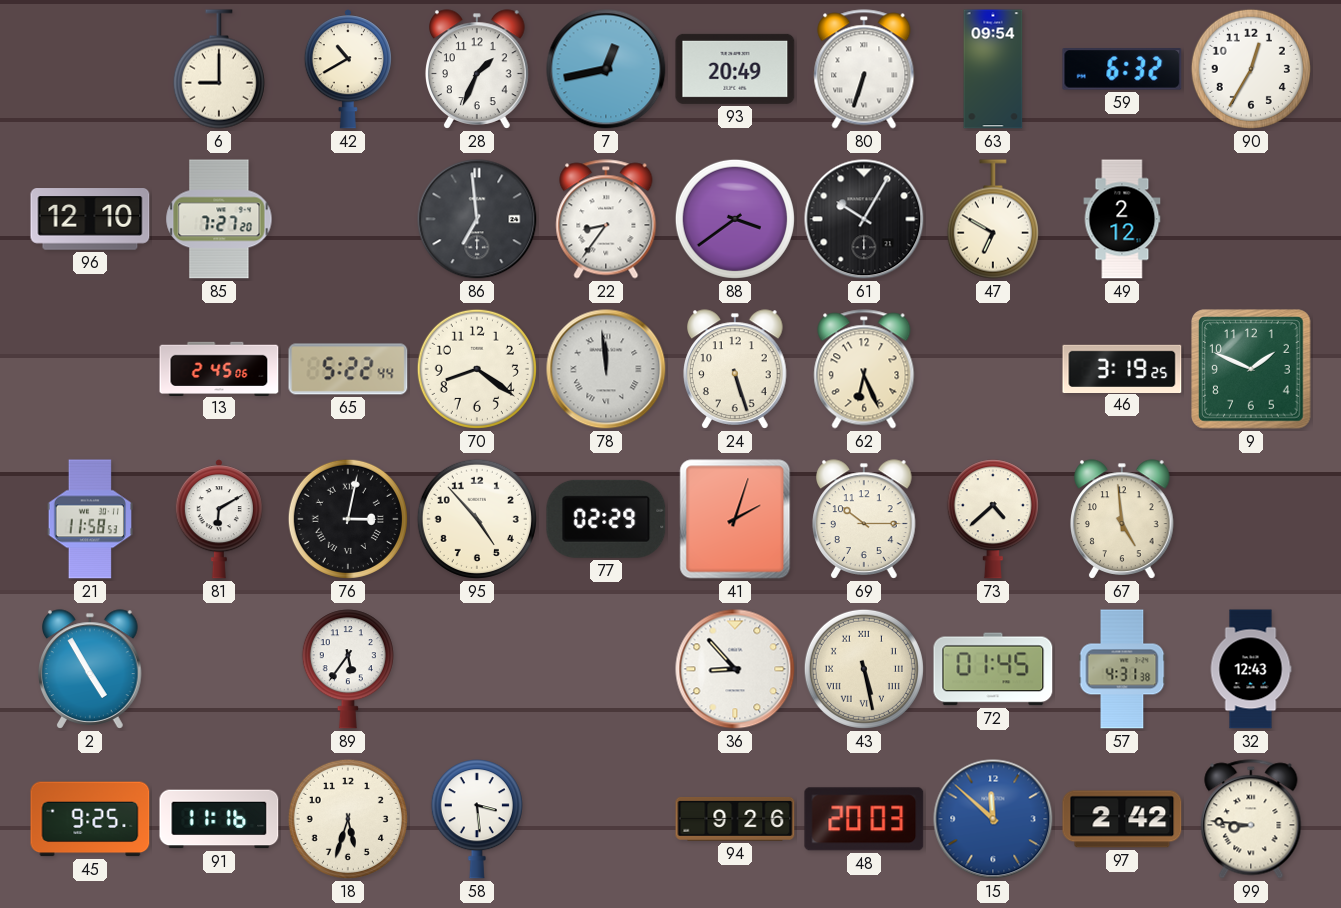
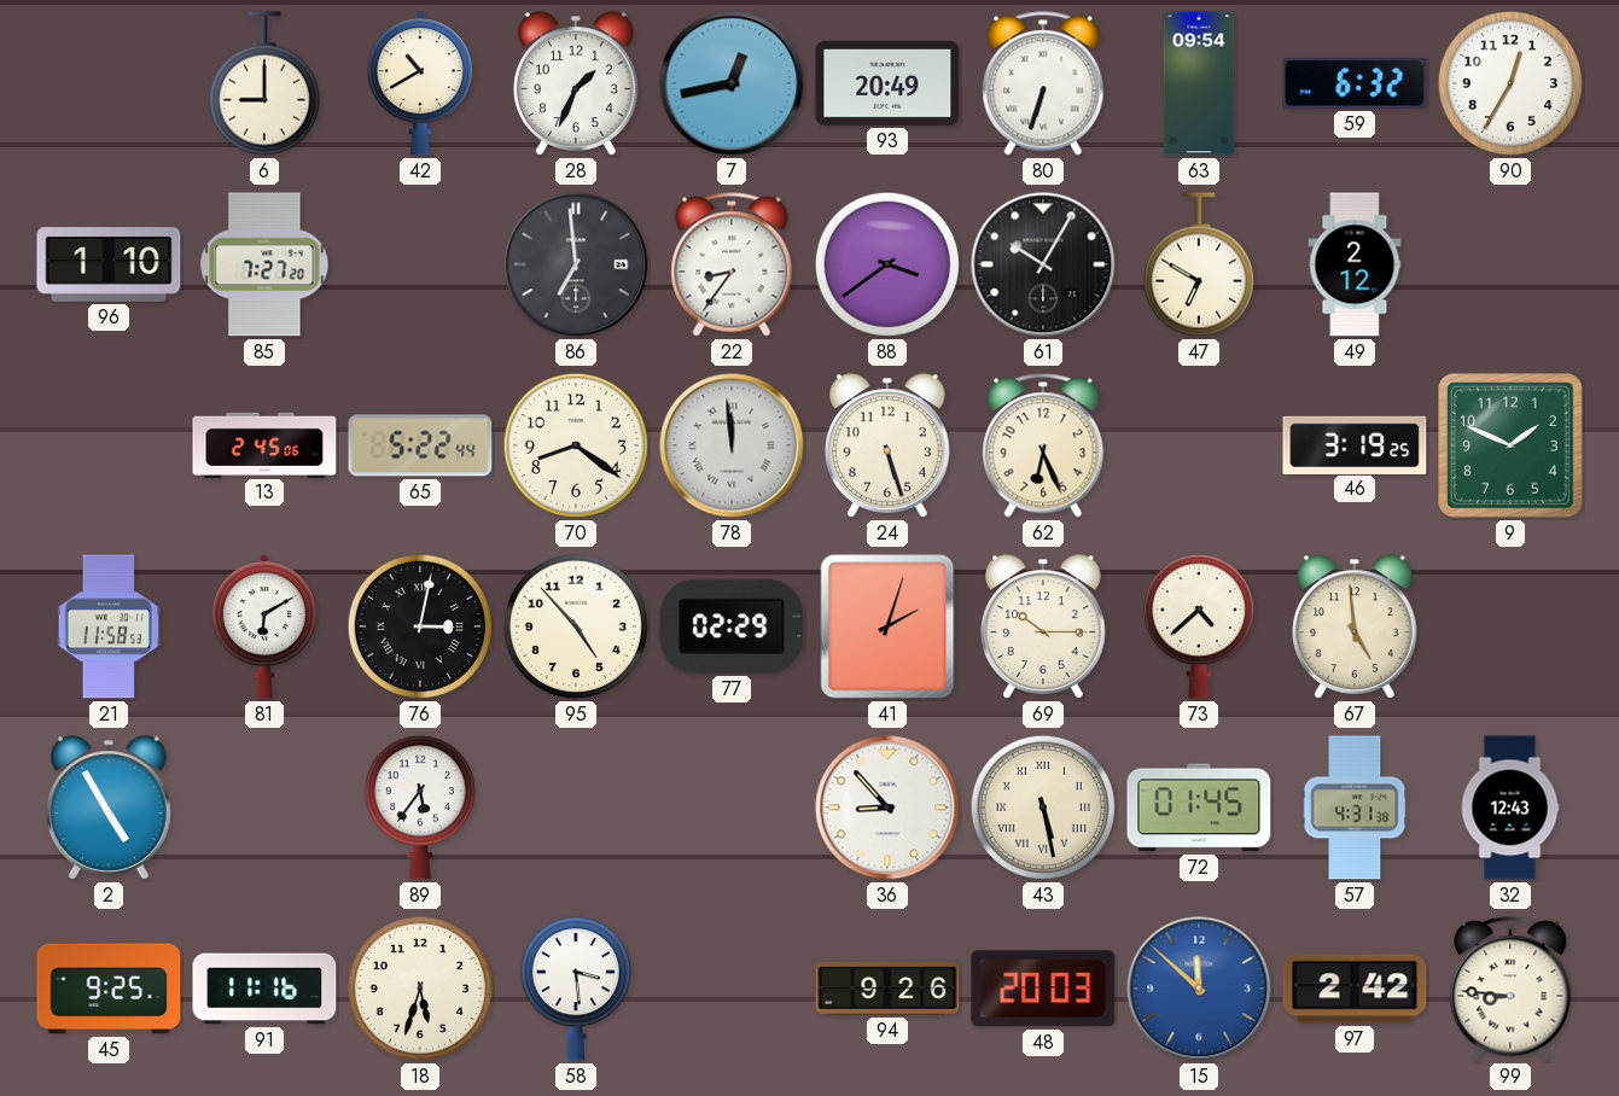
96: 12:10 -> 1:10 (109, 264)
